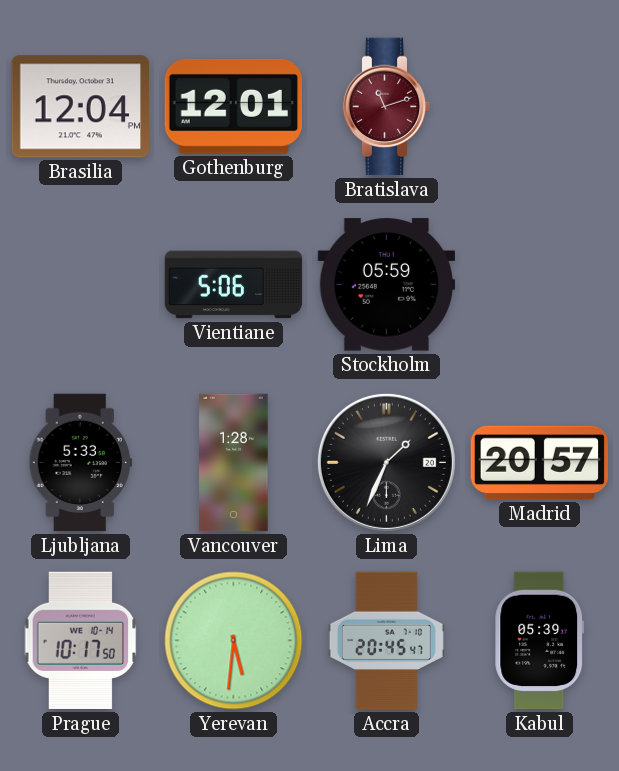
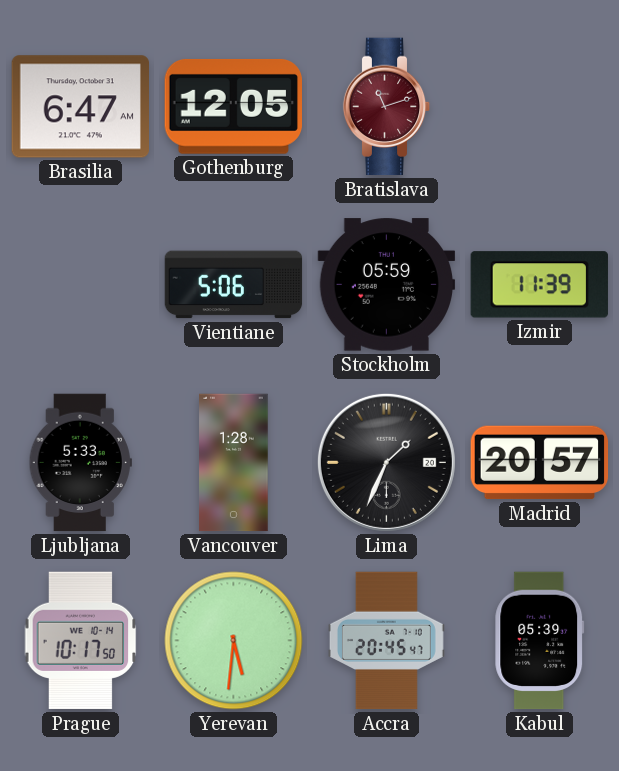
Brasilia: 12:04 -> 6:47 (80, 107)
Gothenburg: 12:01 -> 12:05 (233, 106)
Izmir: none -> 11:39 (539, 285)
